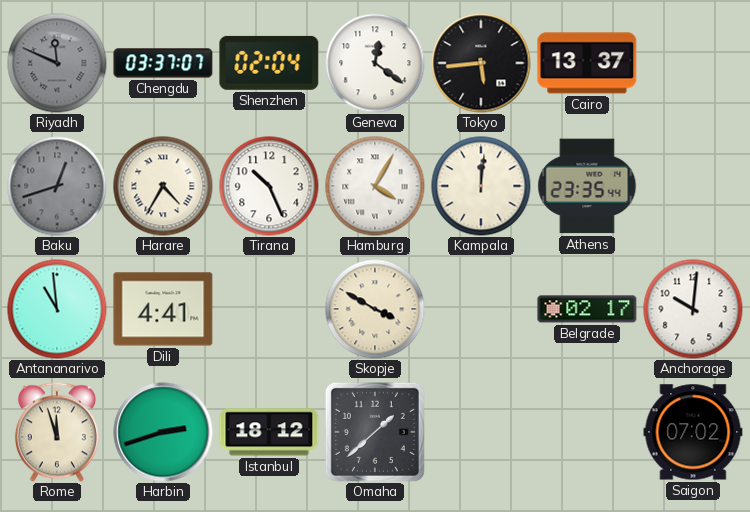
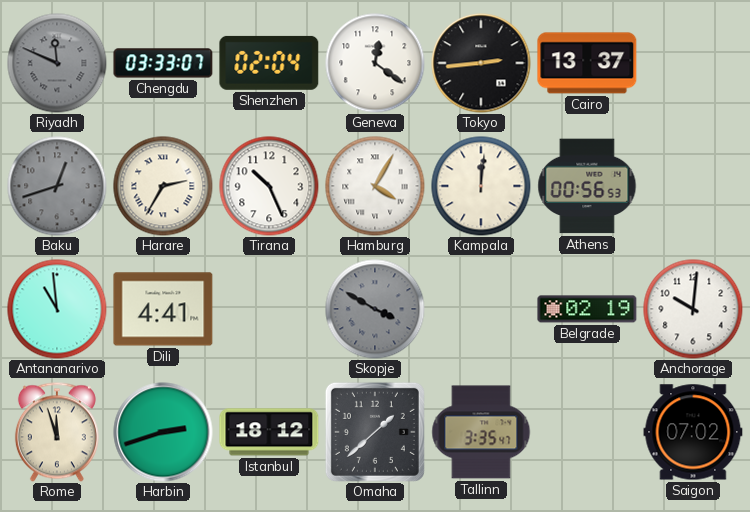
Chengdu: 03:37 -> 03:33 (163, 63)
Tokyo: 5:44 -> 2:44 (481, 63)
Harare: 4:35 -> 2:35 (163, 186)
Athens: 23:35 -> 00:56 (587, 186)
Skopje dial: cream -> grey (375, 309)
Belgrade: 02:17 -> 02:19 (587, 309)
Tallinn: none -> 3:35 (481, 432)
